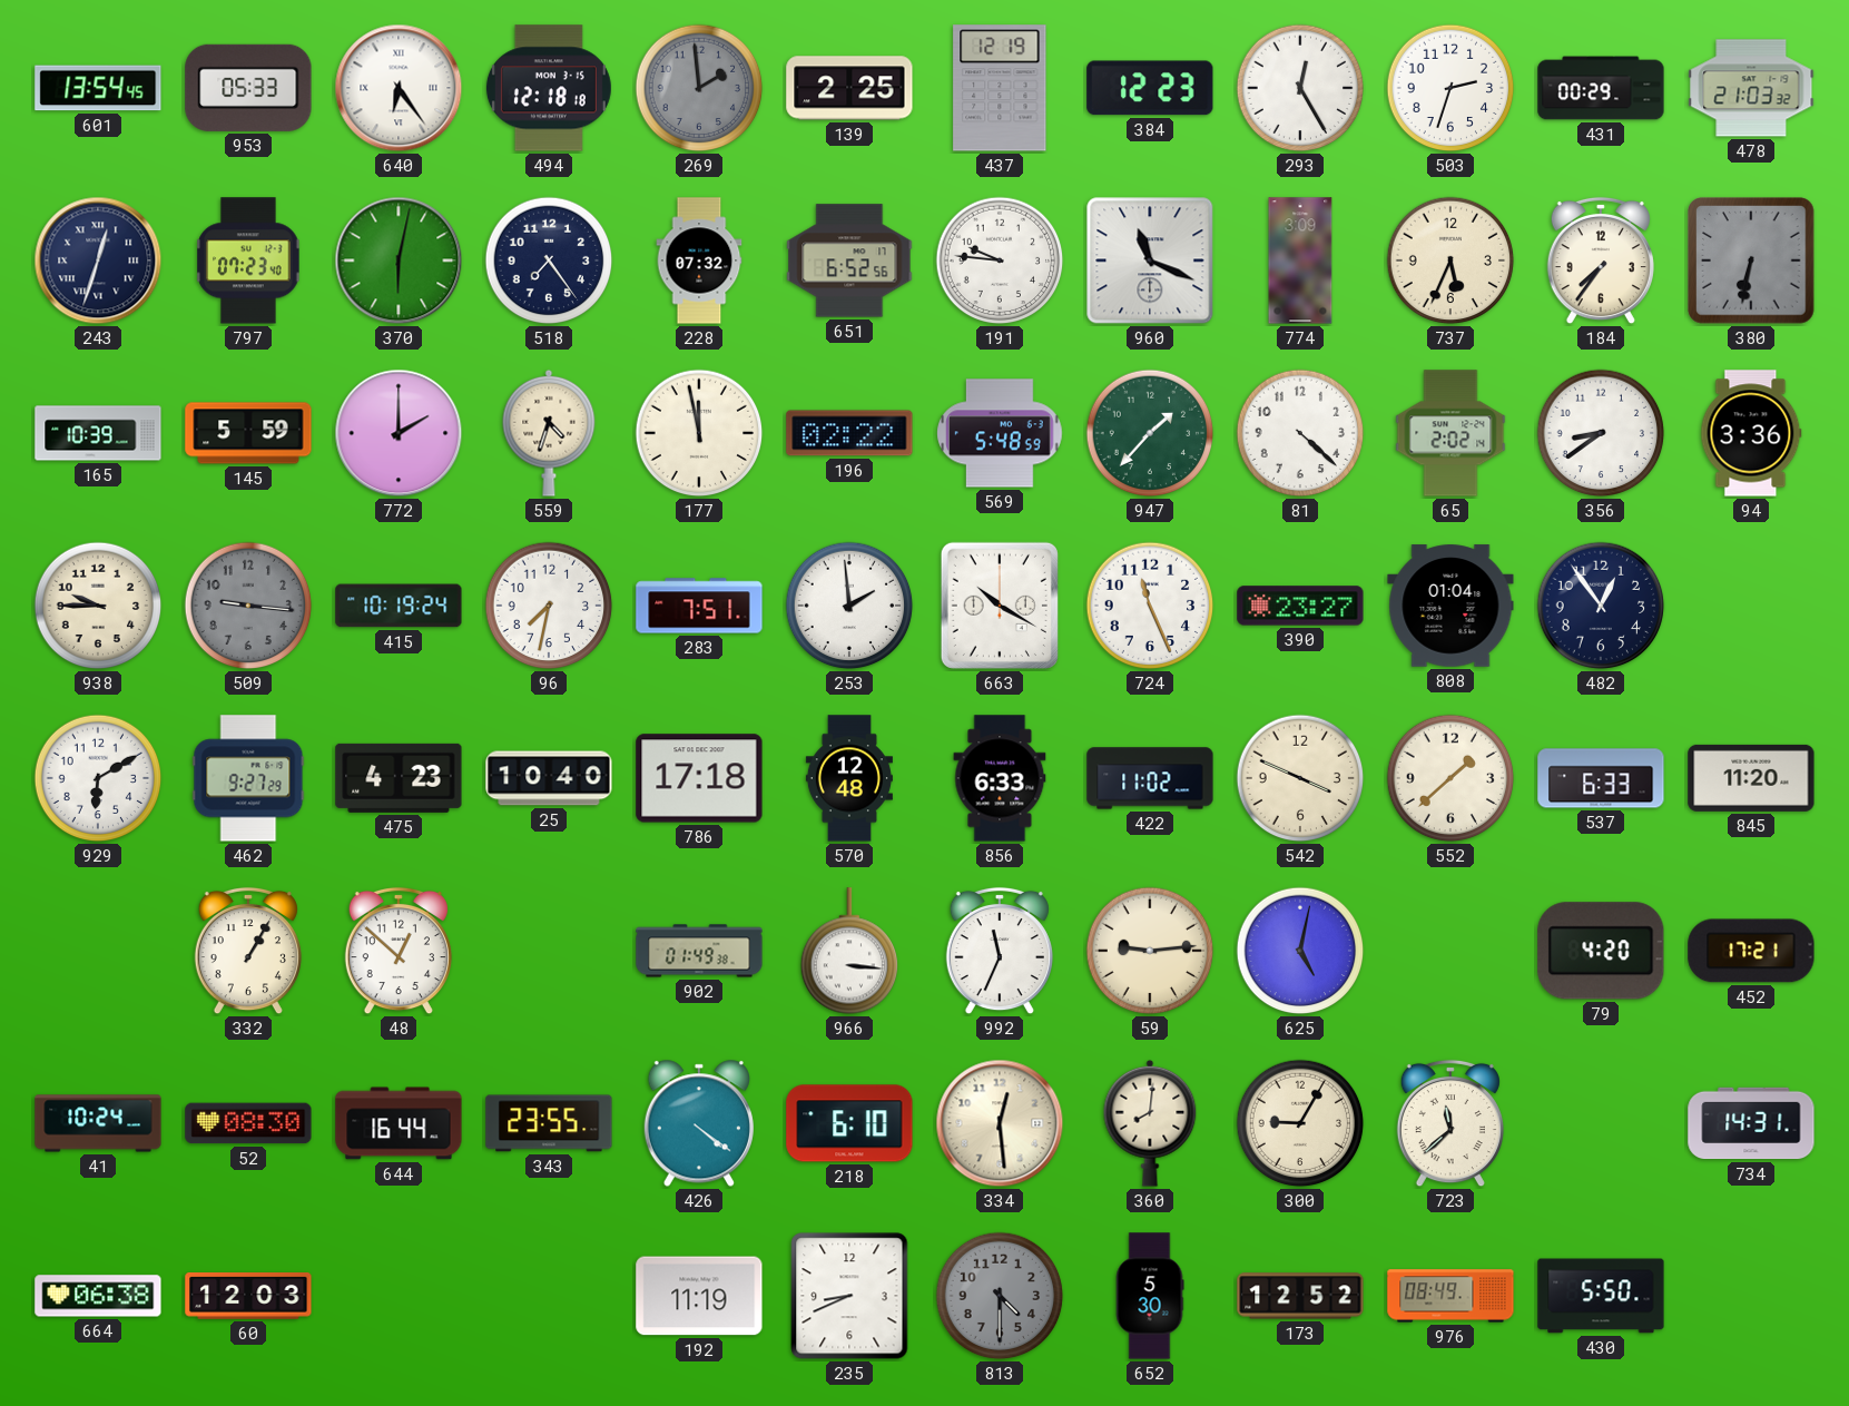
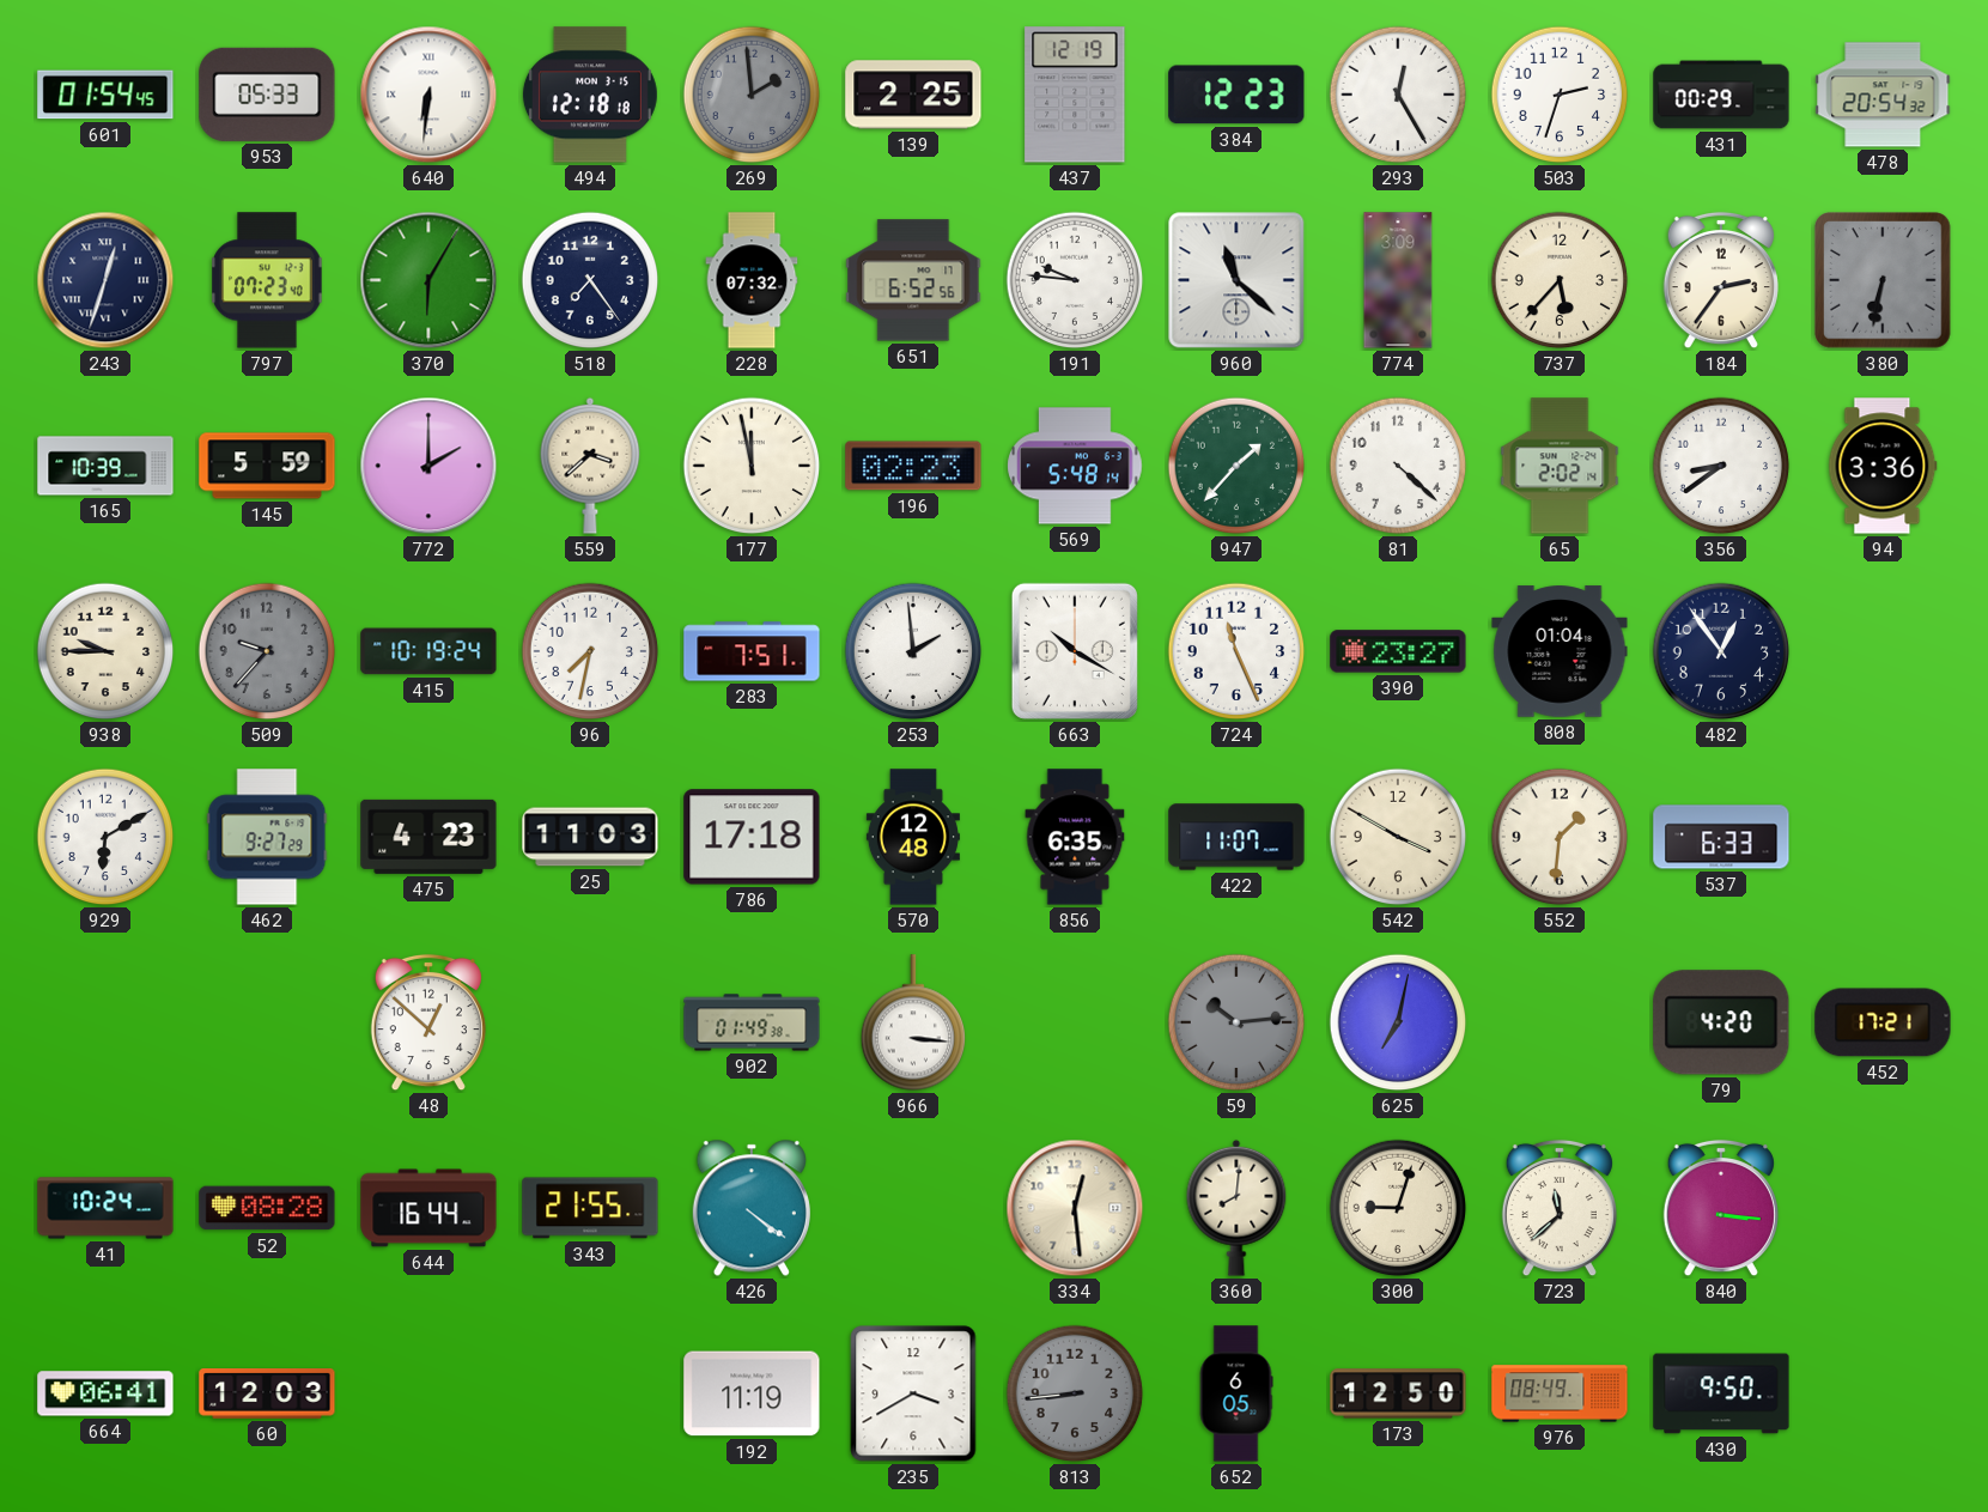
601: 13:54 -> 01:54 (105, 95)
640: 6:24 -> 6:31 (428, 95)
478: 21:03 -> 20:54 (1883, 95)
370: 6:02 -> 6:05 (428, 280)
960: 11:19 -> 11:22 (1236, 280)
737: 5:34 -> 5:37 (1560, 280)
184: 7:36 -> 2:36 (1721, 280)
559: 4:33 -> 3:38 (590, 466)
196: 02:22 -> 02:23 (913, 466)
569: 5:48:59 -> 5:48:14 (1075, 466)
509: 9:16 -> 9:37 (267, 651)
25: 10:40 -> 11:03 (590, 837)
856: 6:33 -> 6:35 (1075, 837)
422: 11:02 -> 11:07 (1236, 837)
542: 3:49 -> 3:50 (1398, 837)
552: 1:38 -> 1:31 (1560, 837)
845: 11:20 -> none (1751, 778)
332: 1:05 -> none (248, 951)
992: 11:34 -> none (1000, 951)
59: 9:14 -> 10:14 (1236, 1022)
59 dial: cream -> grey (1236, 1022)
625: 5:02 -> 7:02 (1398, 1022)
52: 08:30 -> 08:28 (267, 1208)
343: 23:55 -> 21:55 (590, 1208)
218: 6:10 -> none (849, 1123)
300: 9:05 -> 9:03 (1398, 1208)
840: none -> 3:16 (1721, 1208)
734: 14:31 -> none (1751, 1123)
664: 06:38 -> 06:41 (105, 1393)
235: 8:41 -> 3:40 (913, 1393)
813: 4:30 -> 8:44 (1075, 1393)
652: 5:30 -> 6:05 (1236, 1393)
173: 12:52 -> 12:50 (1398, 1393)
430: 5:50 -> 9:50 (1721, 1393)
